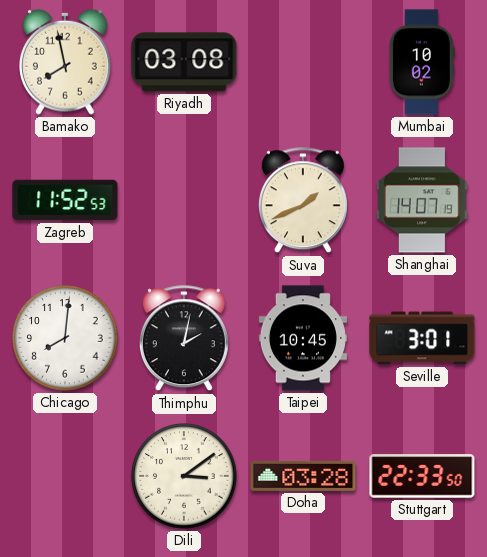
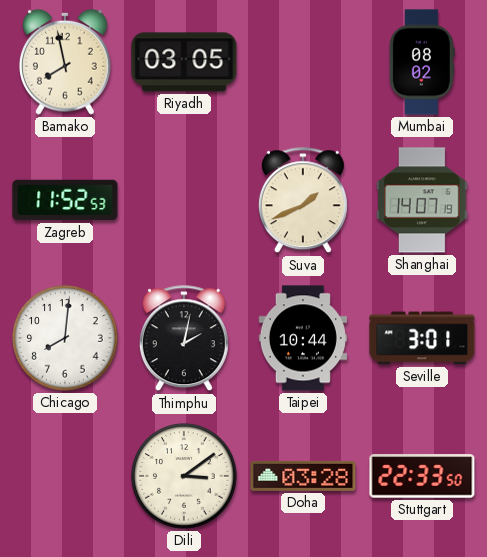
Riyadh: 03:08 -> 03:05 (184, 62)
Mumbai: 10:02 -> 08:02 (422, 62)
Taipei: 10:45 -> 10:44 (303, 338)
